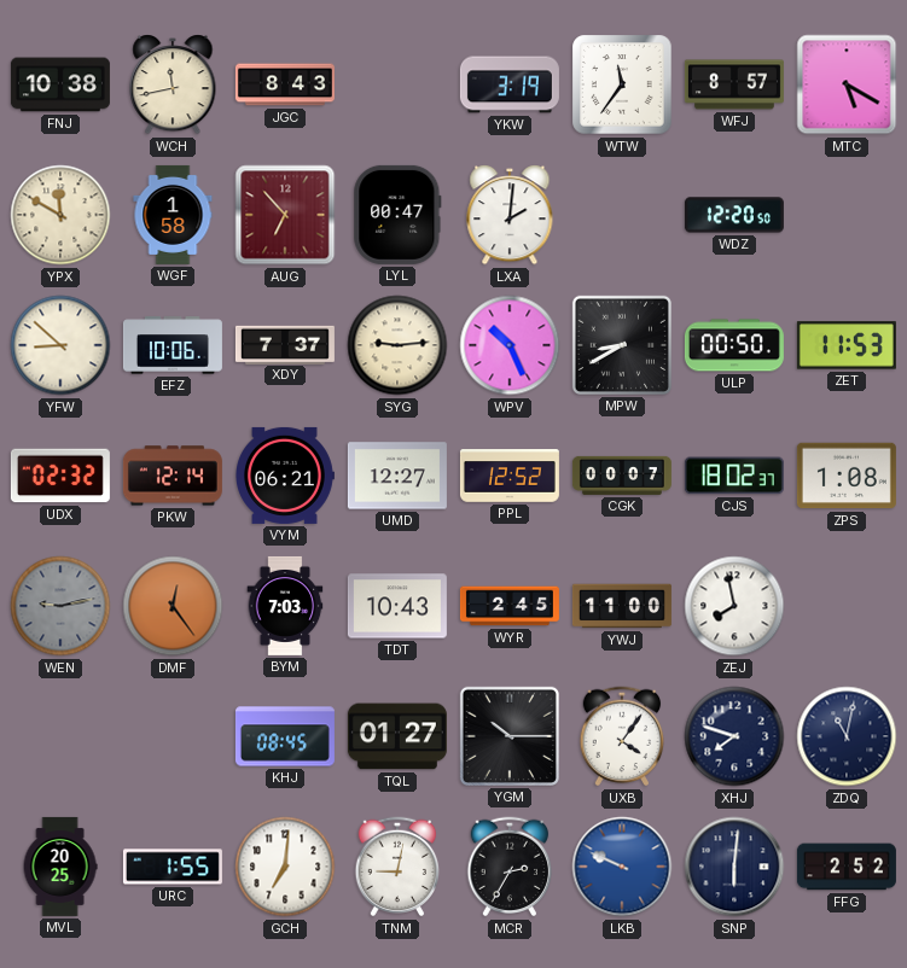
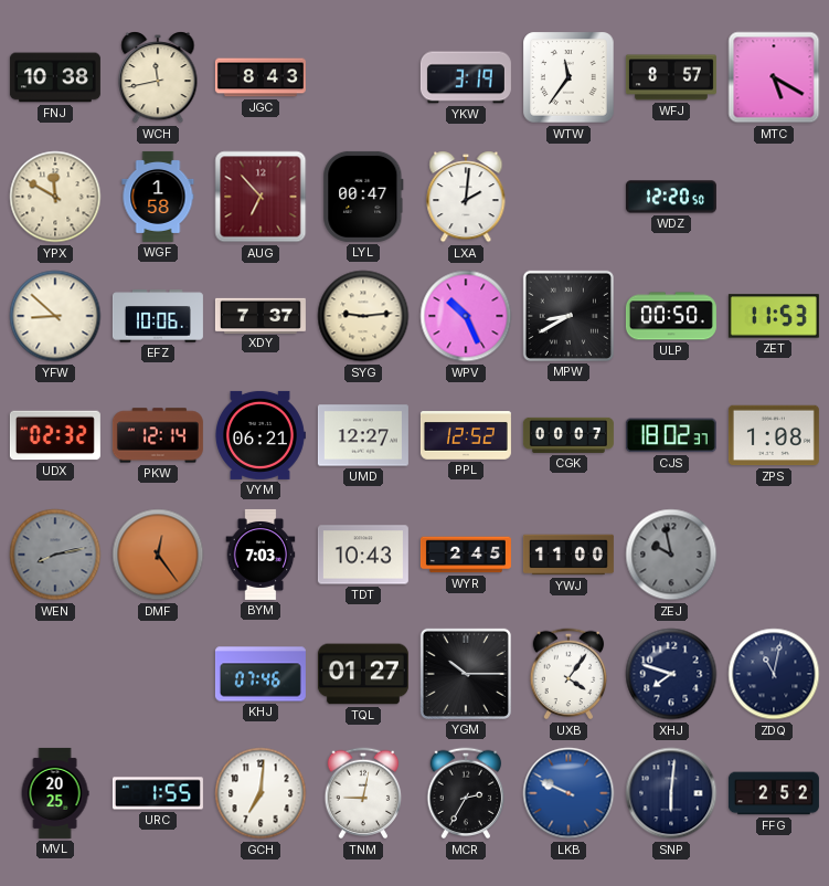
WEN: 9:13 -> 8:13 (55, 555)
ZEJ: 7:58 -> 9:58 (671, 555)
ZEJ dial: white -> grey (671, 555)
KHJ: 08:45 -> 07:46 (261, 674)
